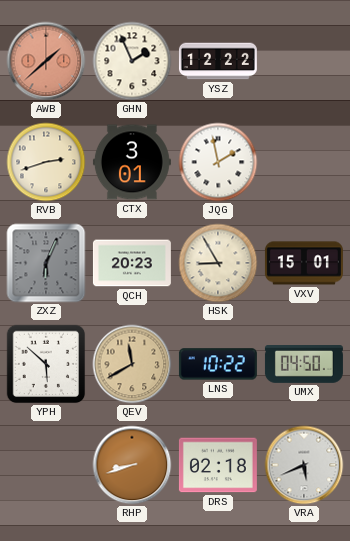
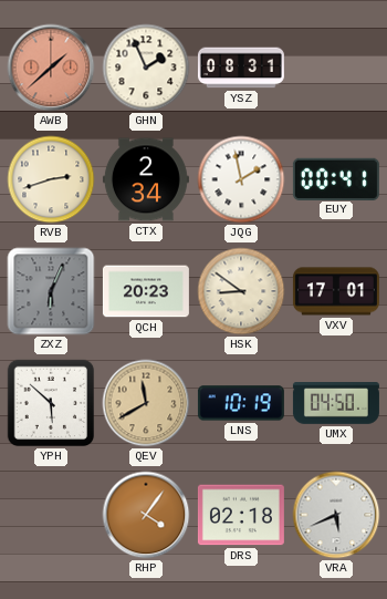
YSZ: 12:22 -> 08:31 (241, 68)
CTX: 3:01 -> 2:34 (146, 179)
EUY: none -> 00:41 (336, 178)
HSK: 8:55 -> 8:51 (241, 291)
VXV: 15:01 -> 17:01 (336, 291)
LNS: 10:22 -> 10:19 (241, 403)
RHP: 8:42 -> 4:06 (146, 515)
